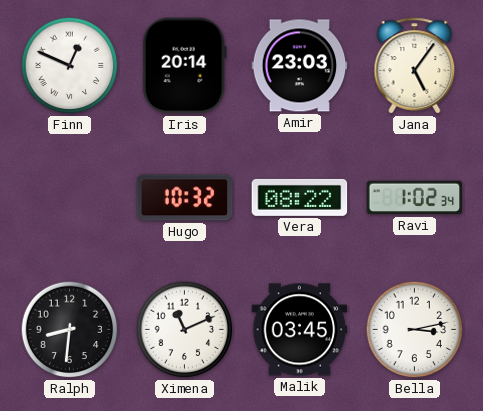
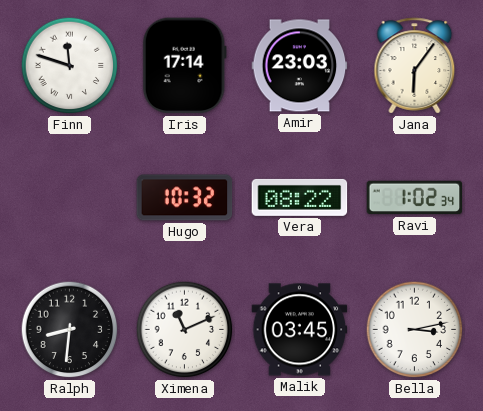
Finn: 12:49 -> 11:48 (70, 66)
Iris: 20:14 -> 17:14 (184, 66)
Jana: 5:06 -> 6:06 (415, 66)
